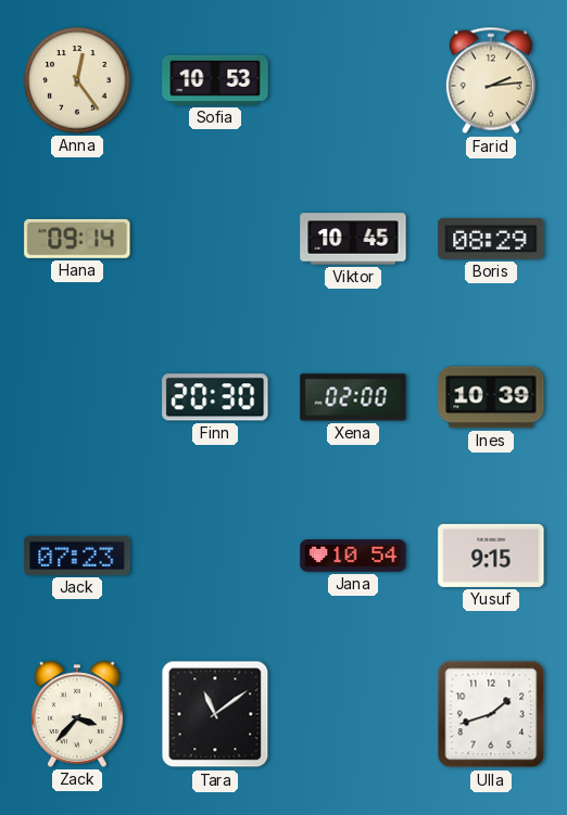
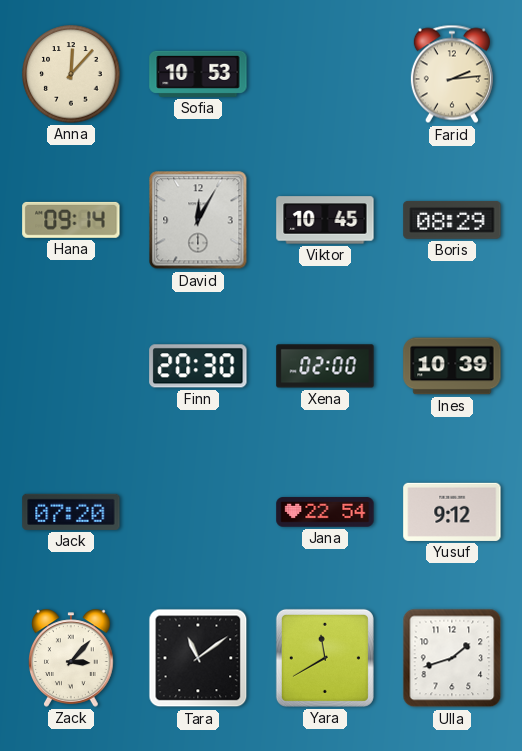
Anna: 12:24 -> 12:07 (71, 74)
David: none -> 12:05 (198, 220)
Jack: 07:23 -> 07:20 (71, 512)
Jana: 10:54 -> 22:54 (325, 512)
Yusuf: 9:15 -> 9:12 (452, 512)
Zack: 3:37 -> 3:07 (72, 658)
Yara: none -> 11:40 (325, 658)
